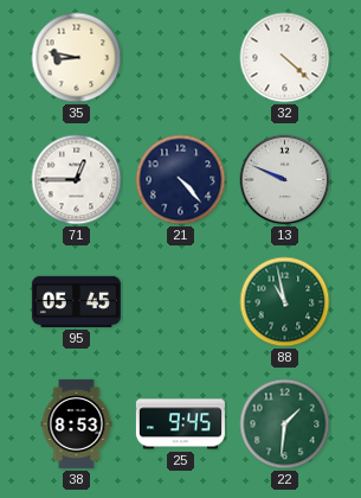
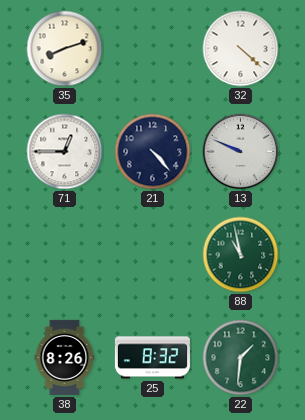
35: 8:47 -> 8:12 (65, 49)
95: 05:45 -> none (76, 301)
38: 8:53 -> 8:26 (65, 357)
25: 9:45 -> 8:32 (152, 358)
